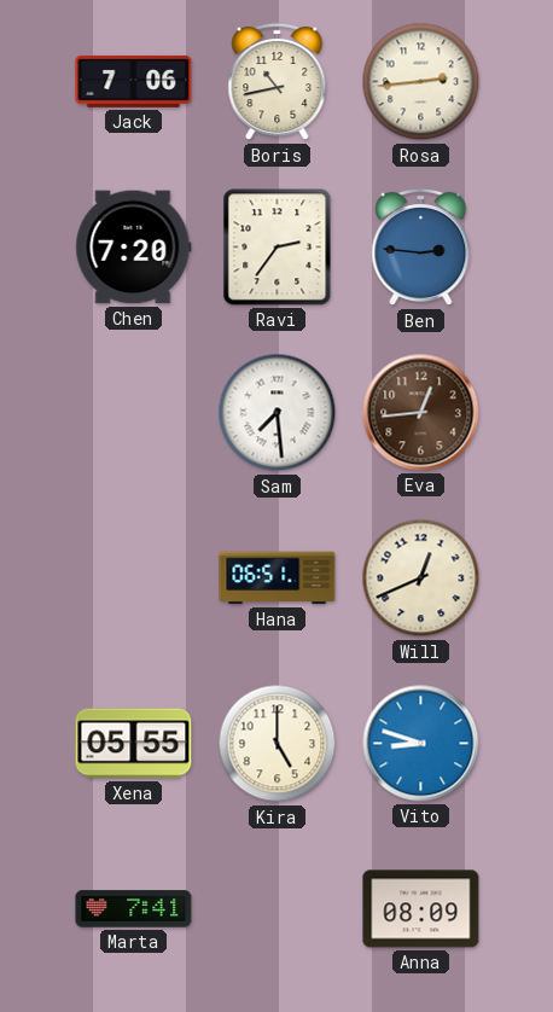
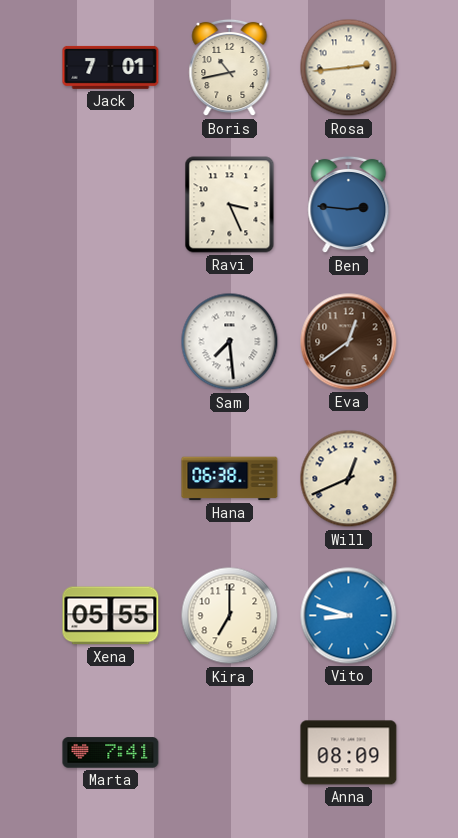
Jack: 7:06 -> 7:01 (111, 67)
Chen: 7:20 -> none (134, 248)
Ravi: 2:36 -> 3:26 (230, 205)
Eva: 12:44 -> 12:39 (349, 342)
Hana: 06:51 -> 06:38 (230, 479)
Kira: 5:00 -> 7:00 (230, 616)
